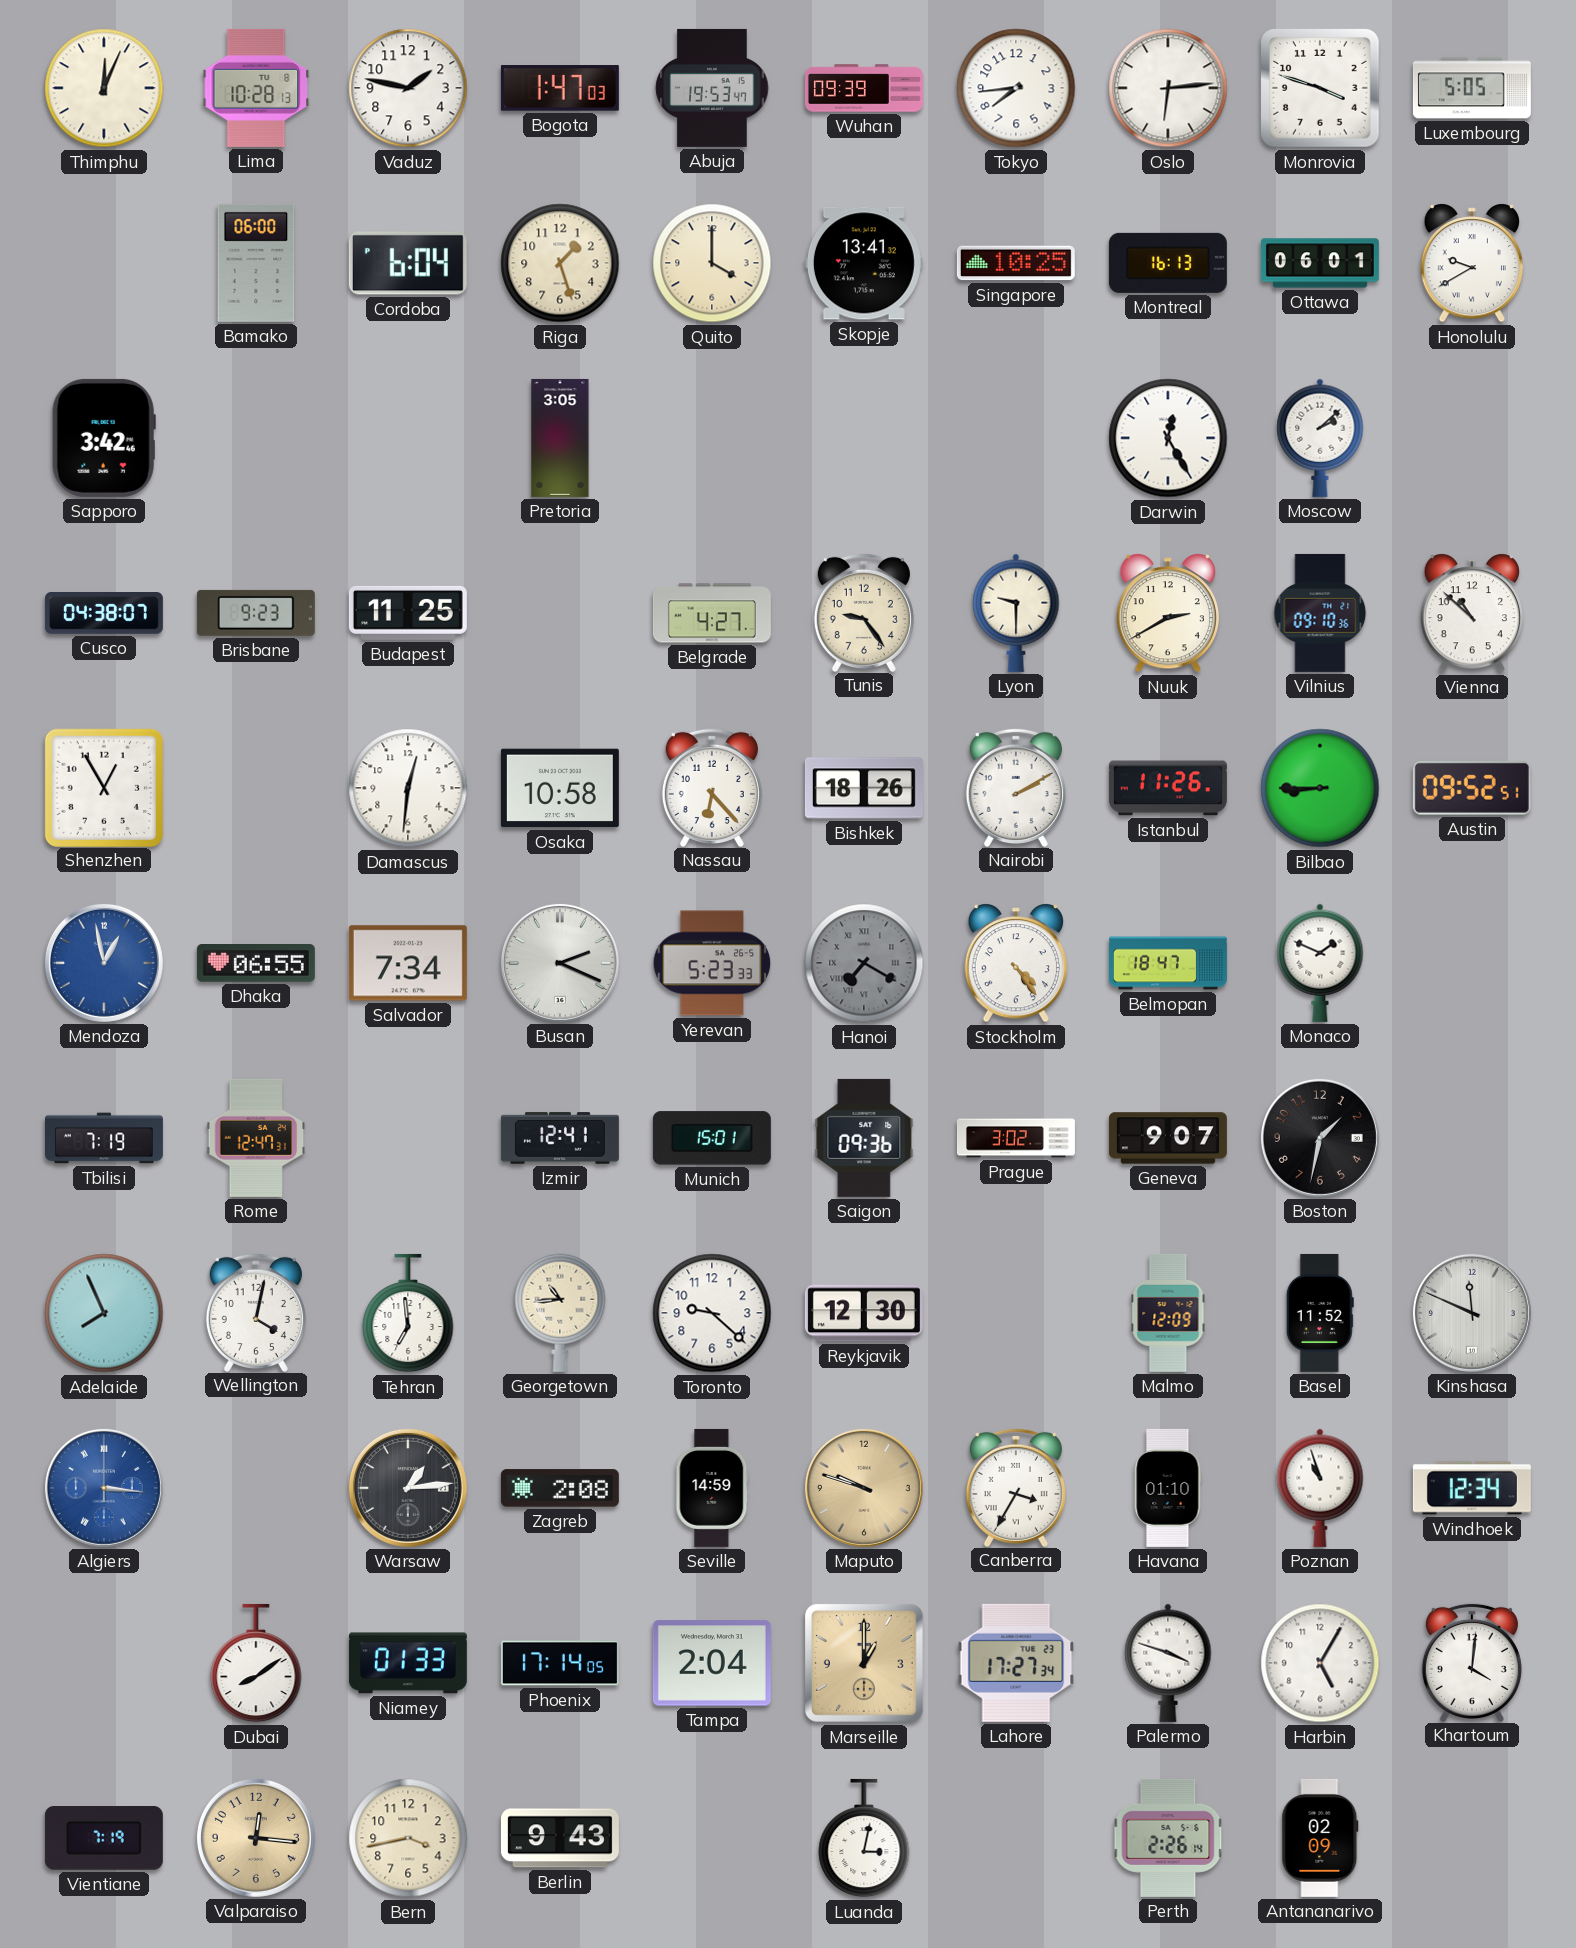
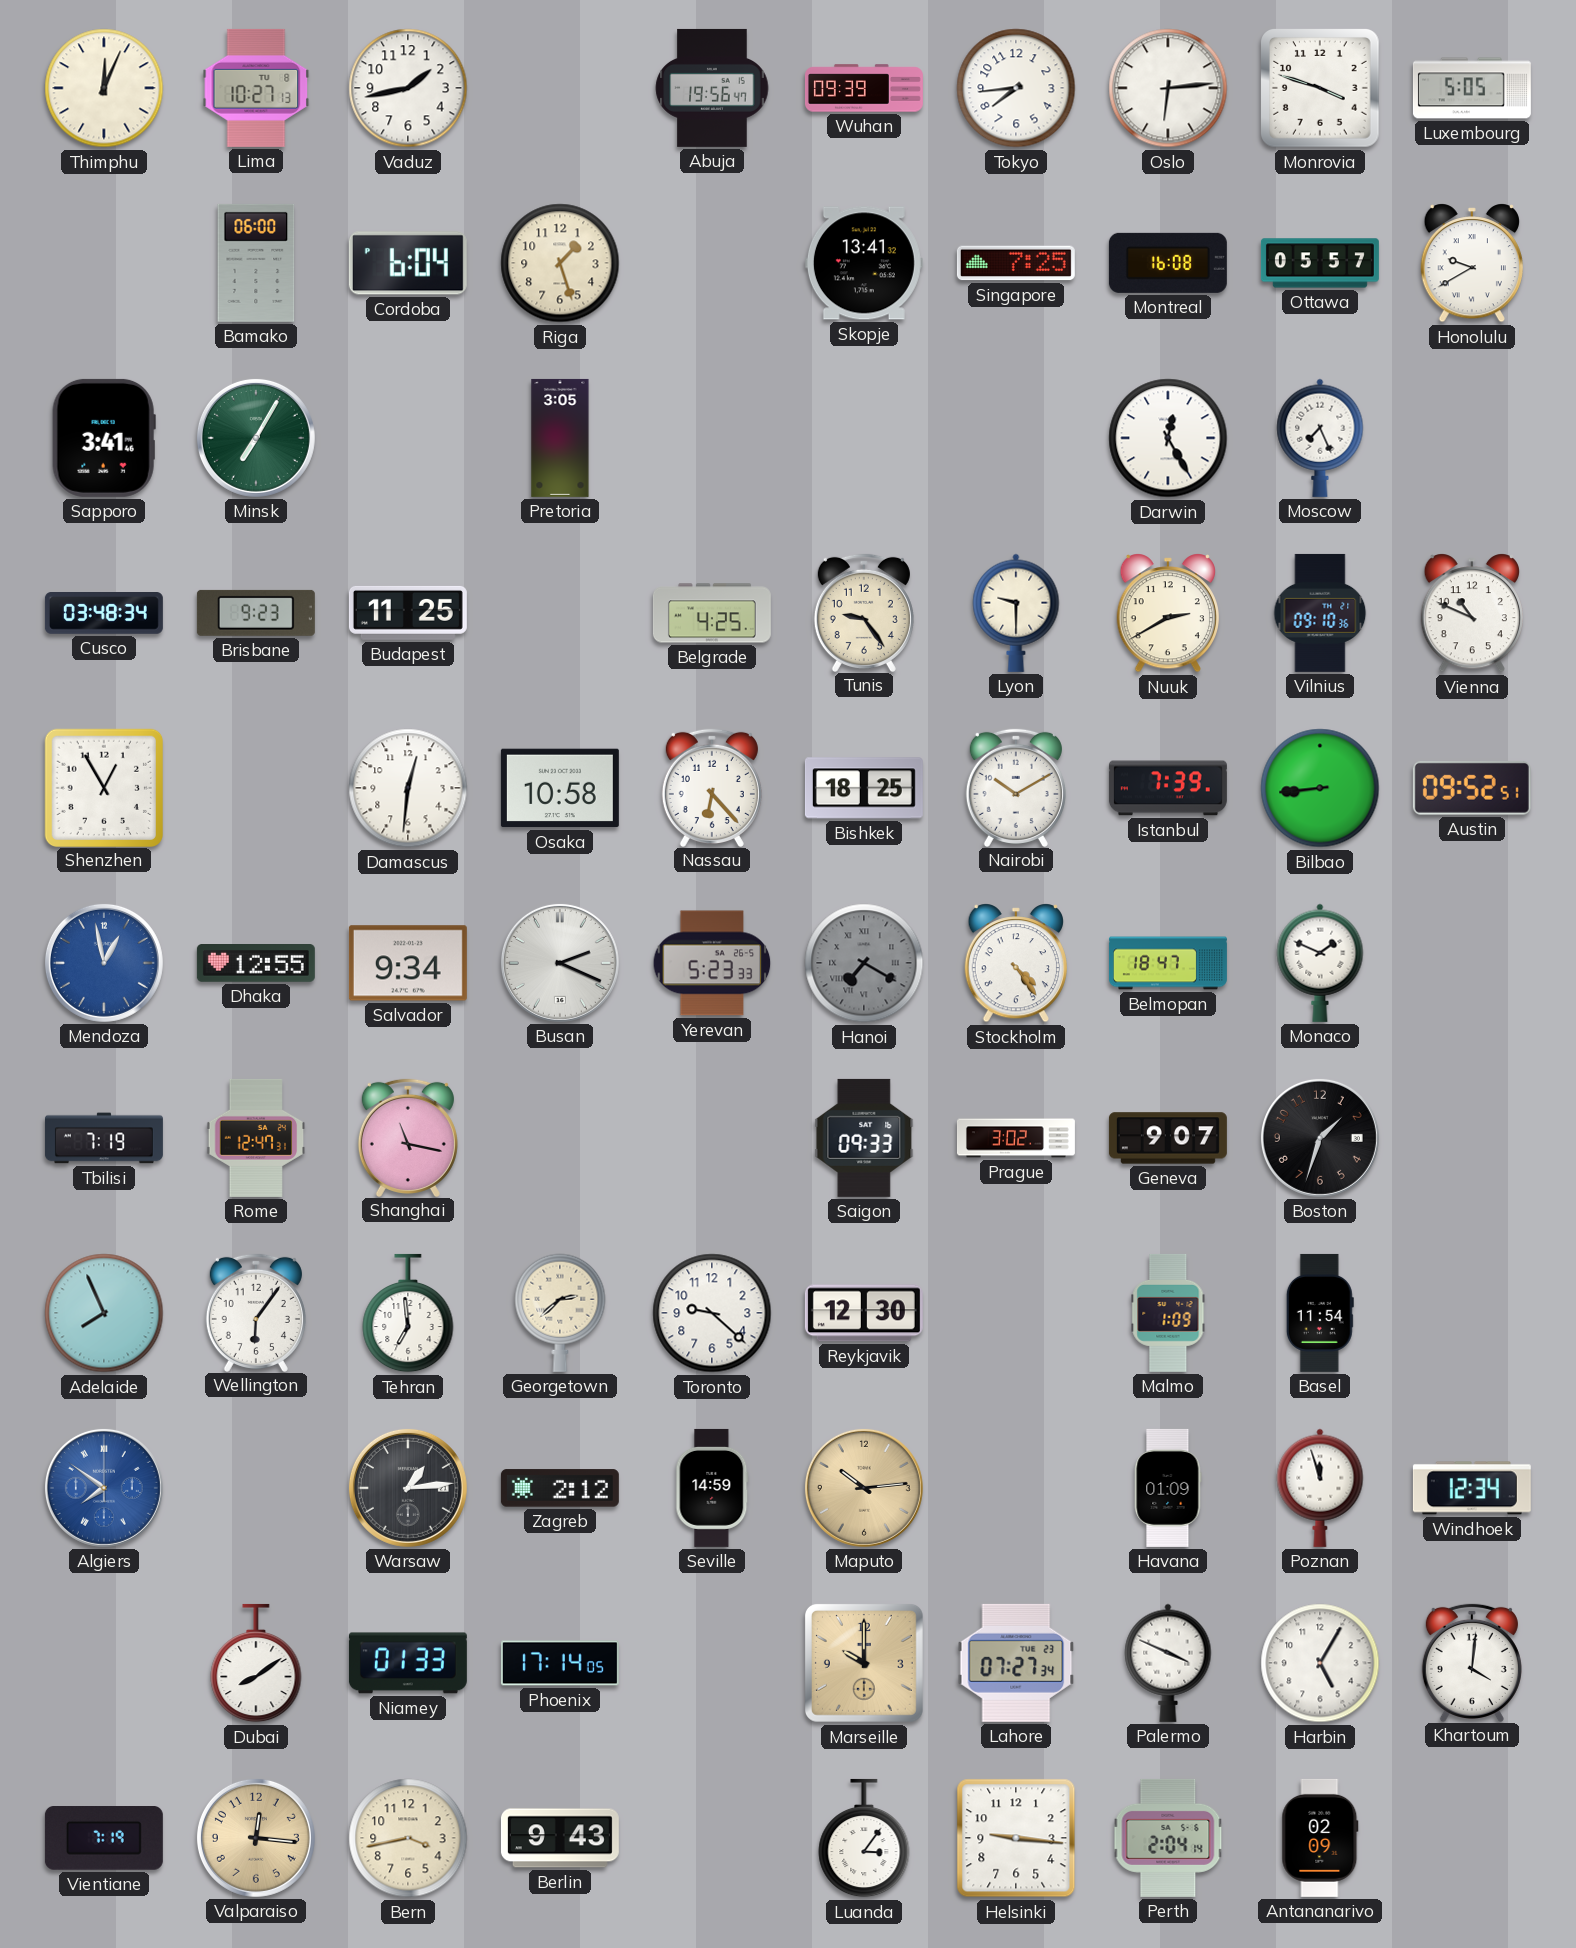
Lima: 10:28 -> 10:27 (256, 88)
Vaduz: 1:47 -> 1:43 (408, 88)
Bogota: 1:47 -> none (560, 88)
Abuja: 19:53 -> 19:56 (712, 88)
Quito: 4:00 -> none (712, 263)
Singapore: 10:25 -> 7:25 (1016, 263)
Montreal: 16:13 -> 16:08 (1168, 263)
Ottawa: 06:01 -> 05:57 (1320, 263)
Sapporo: 3:42 -> 3:41 (104, 438)
Minsk: none -> 7:05 (256, 438)
Moscow: 2:08 -> 7:26 (1320, 438)
Cusco: 04:38 -> 03:48 (104, 614)
Belgrade: 4:27 -> 4:25 (712, 613)
Vienna: 10:52 -> 10:49 (1472, 613)
Bishkek: 18:26 -> 18:25 (864, 788)
Nairobi: 2:10 -> 10:10 (1016, 787)
Istanbul: 11:26 -> 7:39 (1168, 788)
Bilbao: 8:45 -> 8:44 (1320, 788)
Dhaka: 06:55 -> 12:55 (256, 964)
Salvador: 7:34 -> 9:34 (408, 963)
Shanghai: none -> 11:17 (408, 1137)
Izmir: 12:41 -> none (560, 1138)
Munich: 15:01 -> none (712, 1138)
Saigon: 09:36 -> 09:33 (864, 1138)
Boston: 1:32 -> 1:33 (1320, 1138)
Wellington: 4:02 -> 6:06 (256, 1312)
Georgetown: 10:44 -> 2:38 (560, 1313)
Malmo: 12:09 -> 1:09 (1168, 1313)
Basel: 11:52 -> 11:54 (1320, 1313)
Kinshasa: 11:49 -> none (1472, 1313)
Algiers: 3:16 -> 7:51 (104, 1488)
Zagreb: 2:08 -> 2:12 (560, 1488)
Maputo: 9:48 -> 10:14 (864, 1488)
Canberra: 3:35 -> none (1016, 1487)
Havana: 01:10 -> 01:09 (1168, 1488)
Poznan: 10:57 -> 11:57 (1320, 1488)
Tampa: 2:04 -> none (712, 1663)
Marseille: 1:00 -> 10:00 (864, 1663)
Lahore: 17:27 -> 07:27 (1016, 1663)
Palermo: 3:48 -> 3:49 (1168, 1663)
Luanda: 3:02 -> 3:06 (864, 1838)
Helsinki: none -> 9:16 (1016, 1838)
Perth: 2:26 -> 2:04 (1168, 1838)
